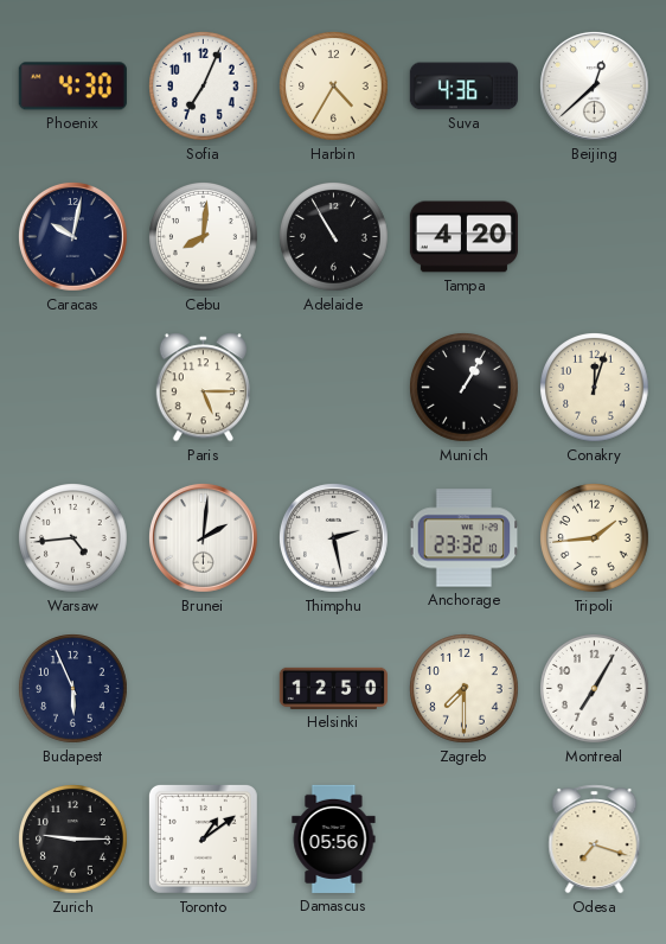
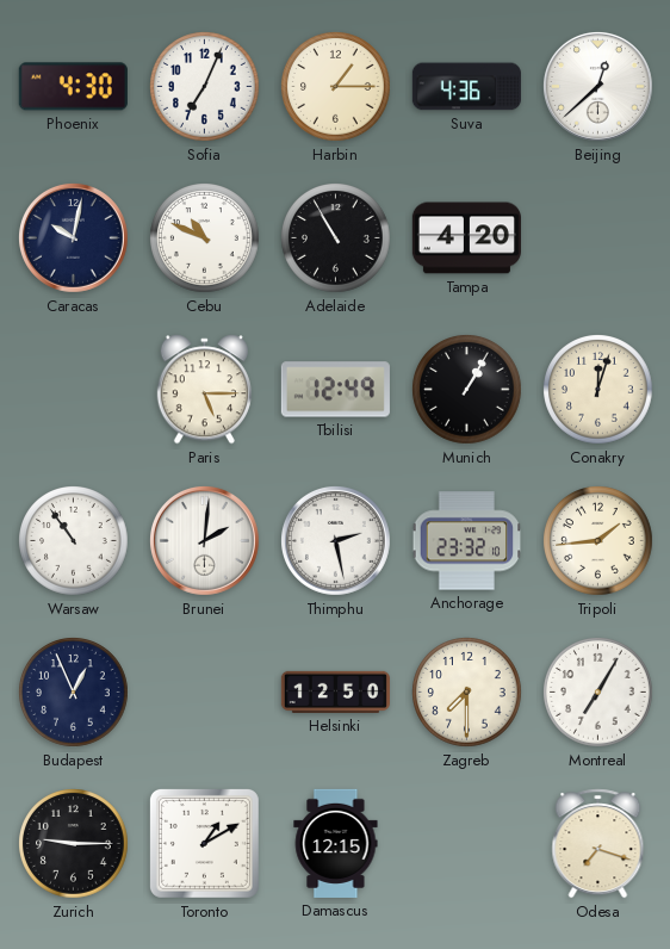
Harbin: 4:35 -> 1:15 (336, 87)
Cebu: 8:01 -> 10:49 (205, 238)
Tbilisi: none -> 12:49 (335, 390)
Warsaw: 4:44 -> 10:54 (74, 541)
Budapest: 5:56 -> 12:56 (74, 693)
Toronto: 1:09 -> 1:10 (204, 843)
Damascus: 05:56 -> 12:15 (336, 843)
